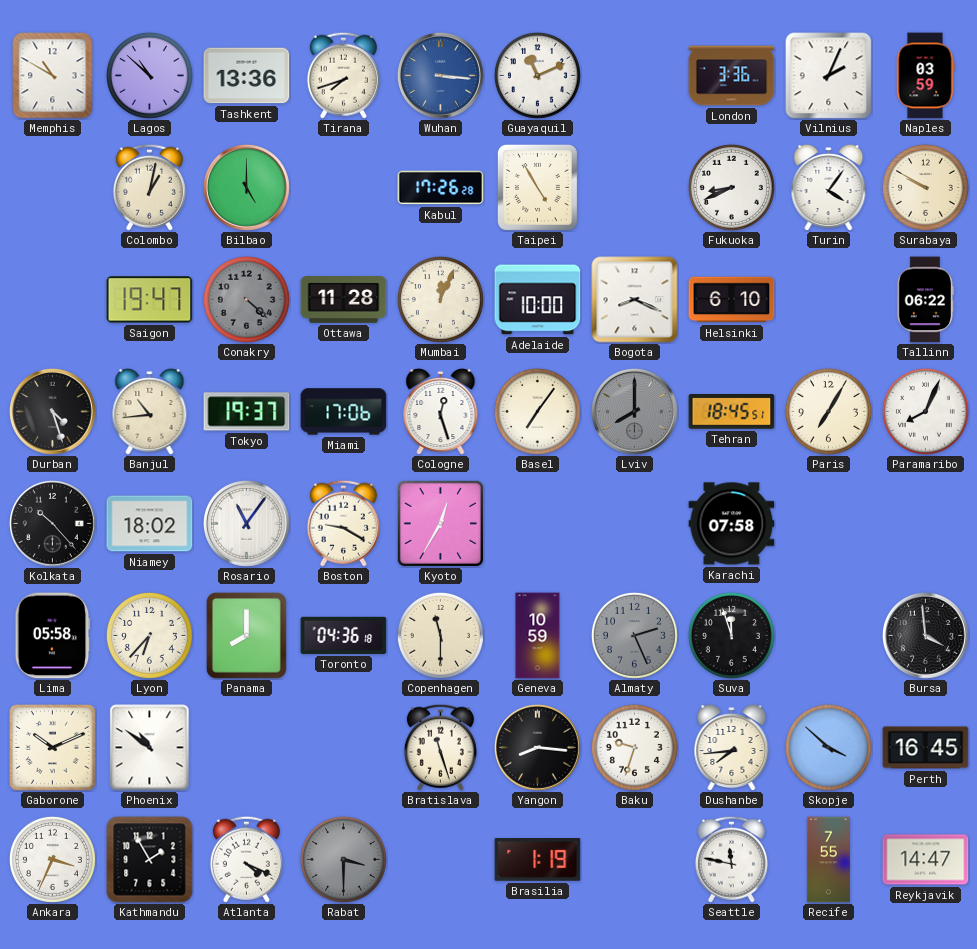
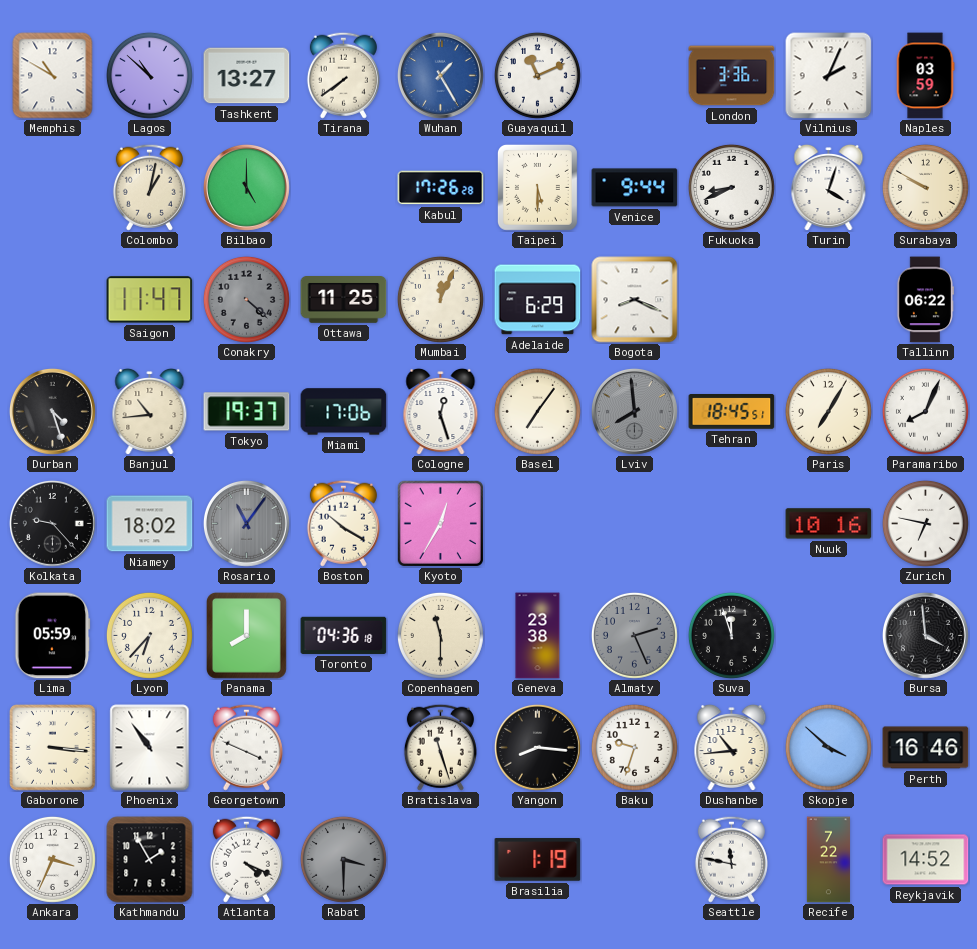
Tashkent: 13:36 -> 13:27 (247, 76)
Tirana: 7:42 -> 7:39 (343, 75)
Wuhan: 3:16 -> 1:25 (440, 75)
Taipei: 4:55 -> 5:30 (537, 187)
Venice: none -> 9:44 (635, 188)
Turin: 4:06 -> 4:03 (829, 187)
Saigon: 19:47 -> 11:47 (150, 300)
Ottawa: 11:28 -> 11:25 (344, 300)
Adelaide: 10:00 -> 6:29 (538, 300)
Helsinki: 6:10 -> none (732, 300)
Lviv: 8:00 -> 7:59 (634, 411)
Kolkata: 10:23 -> 9:23 (52, 523)
Rosario dial: white -> grey (246, 523)
Boston: 9:20 -> 10:20 (343, 523)
Karachi: 07:58 -> none (732, 524)
Nuuk: none -> 10:16 (829, 524)
Zurich: none -> 6:47 (925, 523)
Lima: 05:58 -> 05:59 (53, 636)
Geneva: 10:59 -> 23:38 (538, 636)
Gaborone: 10:11 -> 3:16 (53, 748)
Phoenix: 10:51 -> 10:54 (150, 748)
Georgetown: none -> 3:49 (246, 747)
Dushanbe: 7:44 -> 10:44 (732, 747)
Perth: 16:45 -> 16:46 (926, 748)
Recife: 7:55 -> 7:22 (828, 860)
Reykjavik: 14:47 -> 14:52 (926, 860)
